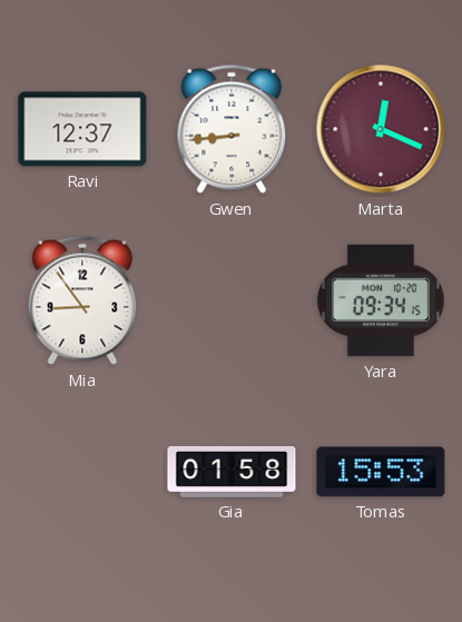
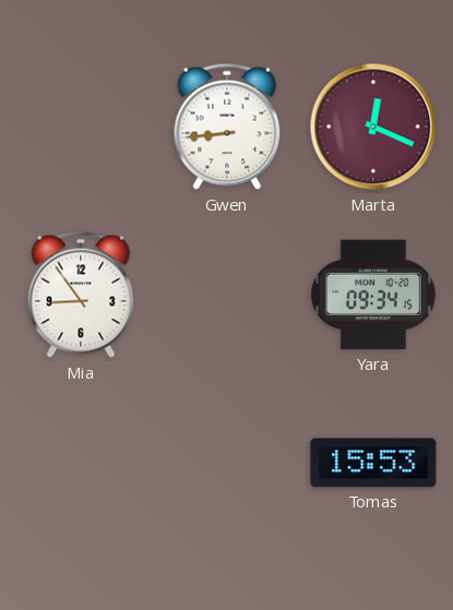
Ravi: 12:37 -> none (82, 129)
Gia: 01:58 -> none (232, 472)
